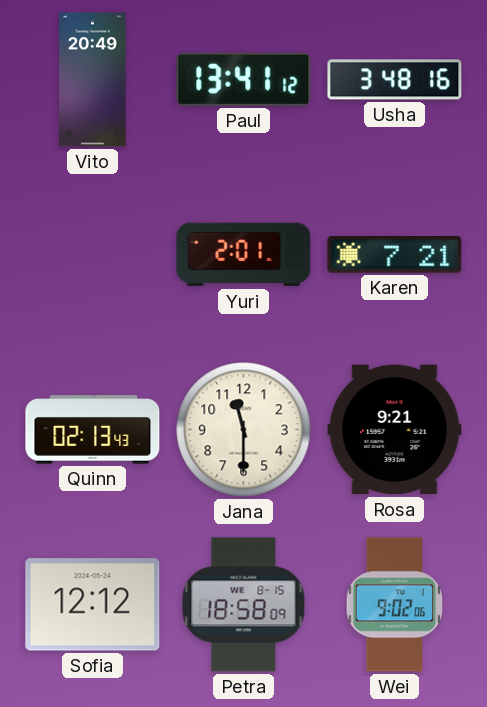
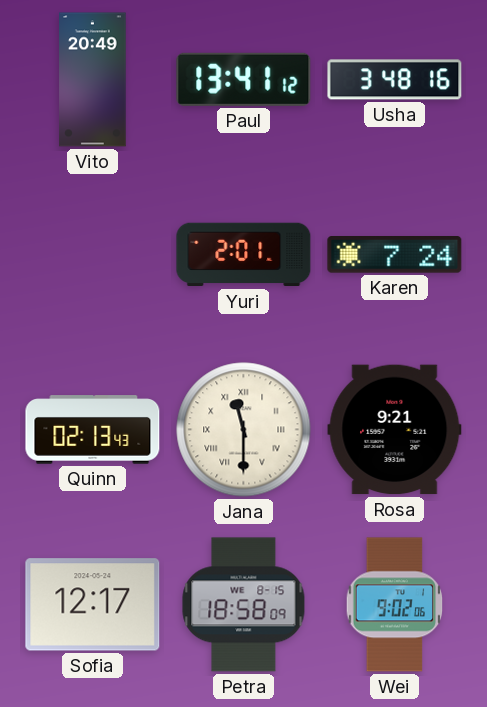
Karen: 7:21 -> 7:24 (395, 255)
Jana numerals: Arabic -> Roman (244, 430)
Sofia: 12:12 -> 12:17 (93, 605)
